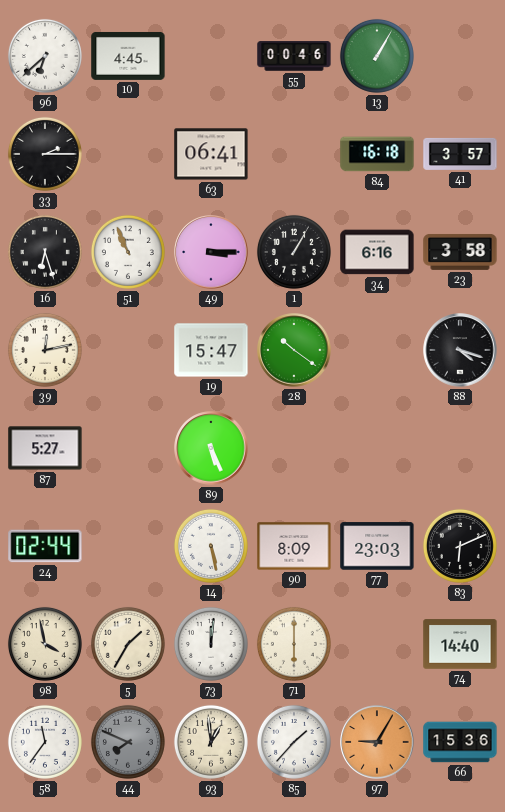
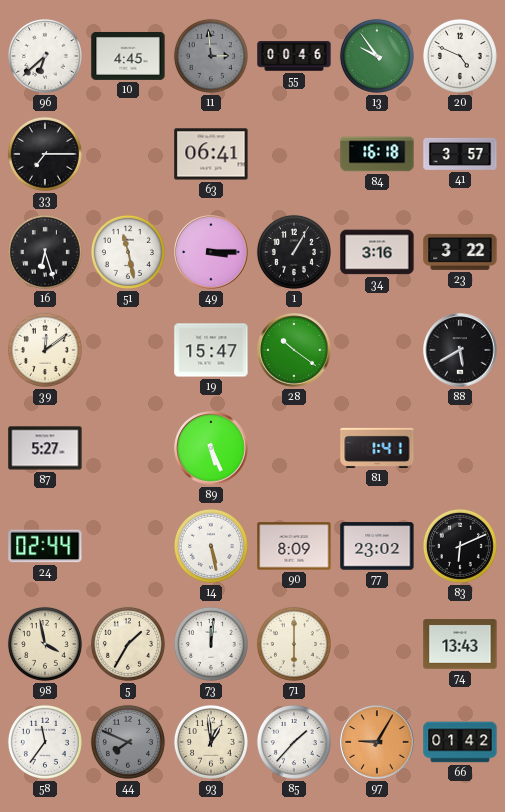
11: none -> 2:59 (211, 56)
13: 1:05 -> 9:54 (377, 56)
20: none -> 4:49 (460, 56)
33: 2:15 -> 7:15 (45, 154)
51: 10:56 -> 11:28 (128, 252)
34: 6:16 -> 3:16 (377, 252)
23: 3:58 -> 3:22 (460, 252)
39: 12:13 -> 12:09 (45, 350)
88: 4:18 -> 5:40 (460, 350)
81: none -> 1:41 (377, 448)
77: 23:03 -> 23:02 (377, 546)
74: 14:40 -> 13:43 (460, 644)
66: 15:36 -> 01:42 (460, 742)
